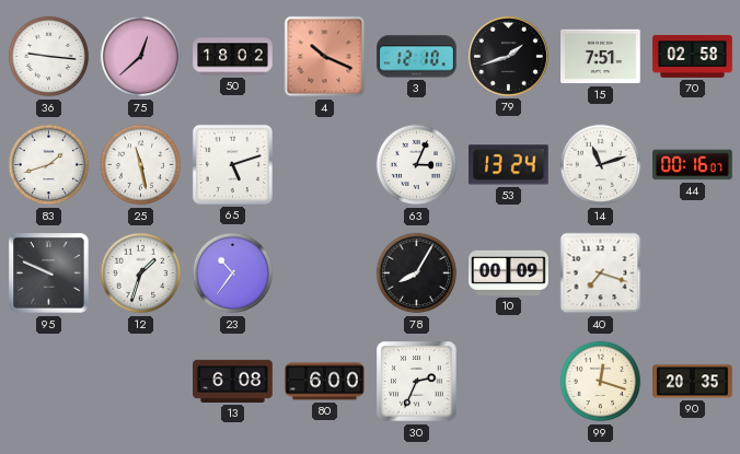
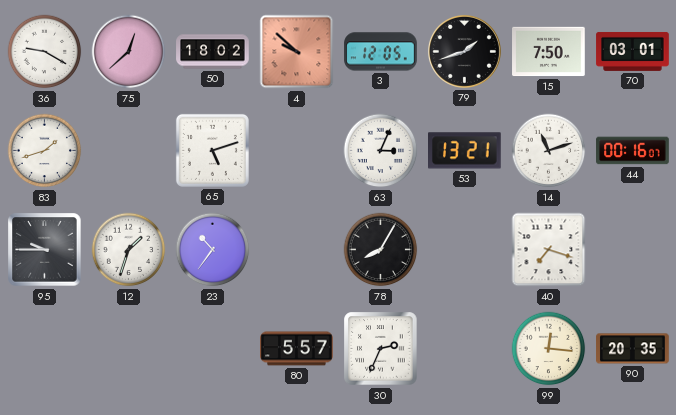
36: 9:16 -> 9:20 (45, 52)
4: 10:19 -> 9:52 (297, 52)
3: 12:10 -> 12:05 (381, 52)
15: 7:51 -> 7:50 (549, 52)
70: 02:58 -> 03:01 (633, 51)
25: 11:28 -> none (141, 165)
53: 13:24 -> 13:21 (465, 151)
95: 9:49 -> 9:45 (45, 250)
10: 00:09 -> none (509, 272)
13: 6:08 -> none (233, 381)
80: 6:00 -> 5:57 (297, 349)
99: 12:18 -> 12:16 (549, 349)
